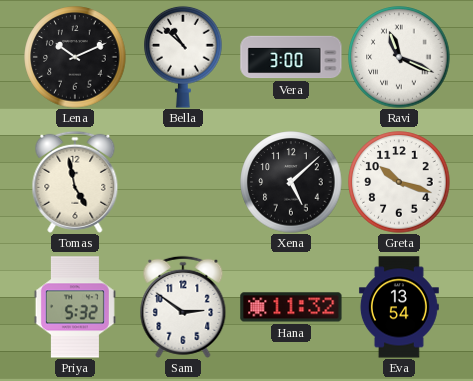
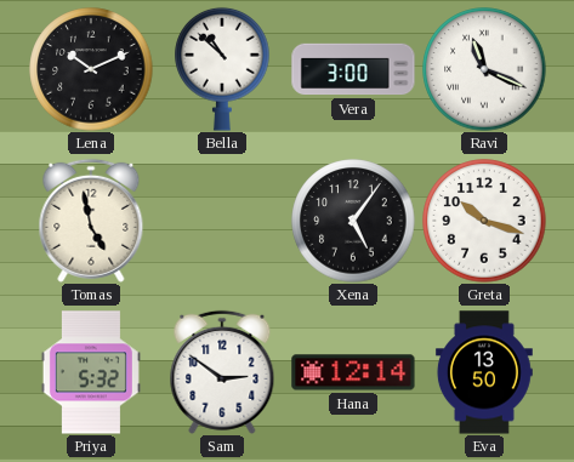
Xena: 5:08 -> 5:06 (353, 221)
Hana: 11:32 -> 12:14 (353, 372)
Eva: 13:54 -> 13:50 (484, 372)
